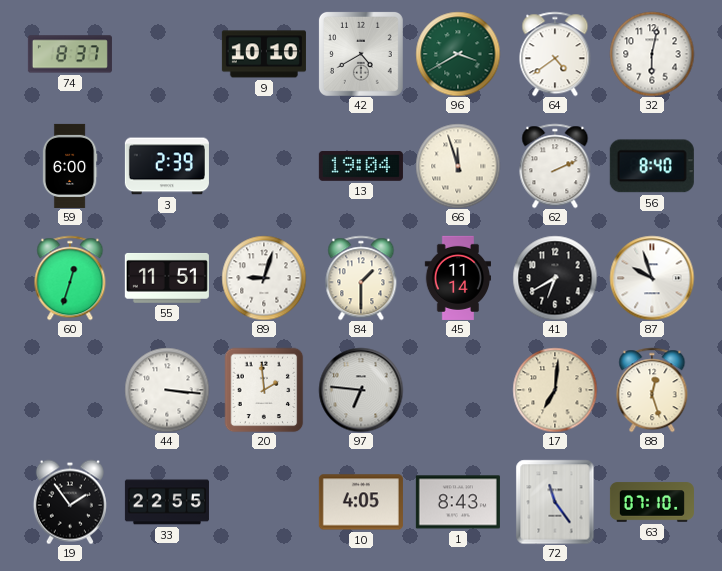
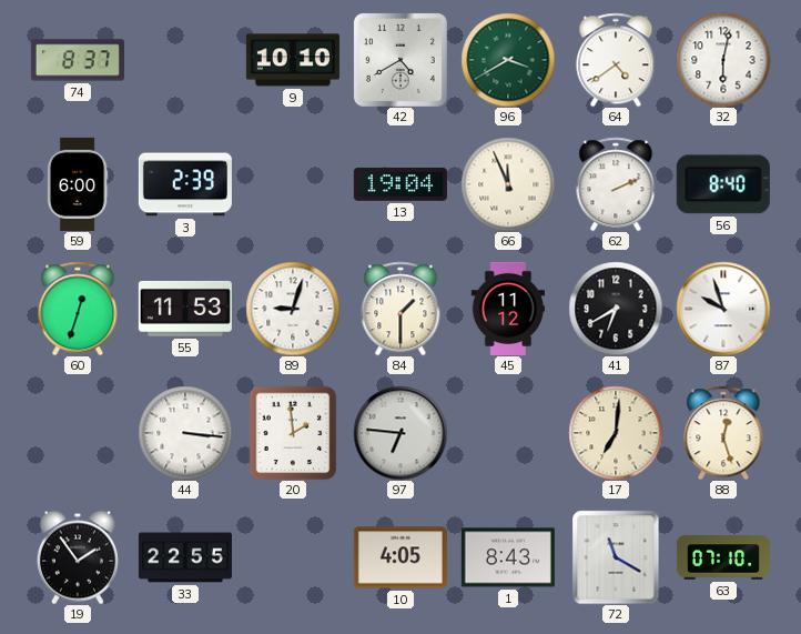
66: 11:57 -> 11:56 (508, 184)
55: 11:51 -> 11:53 (185, 309)
45: 11:14 -> 11:12 (508, 309)
72: 11:24 -> 11:20 (616, 557)
